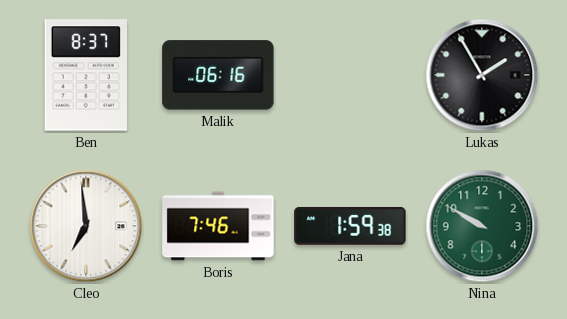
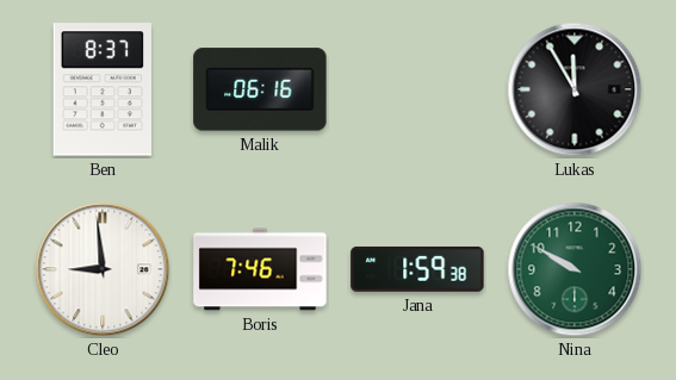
Lukas: 1:55 -> 11:55 (575, 89)
Cleo: 6:59 -> 8:59 (103, 269)
